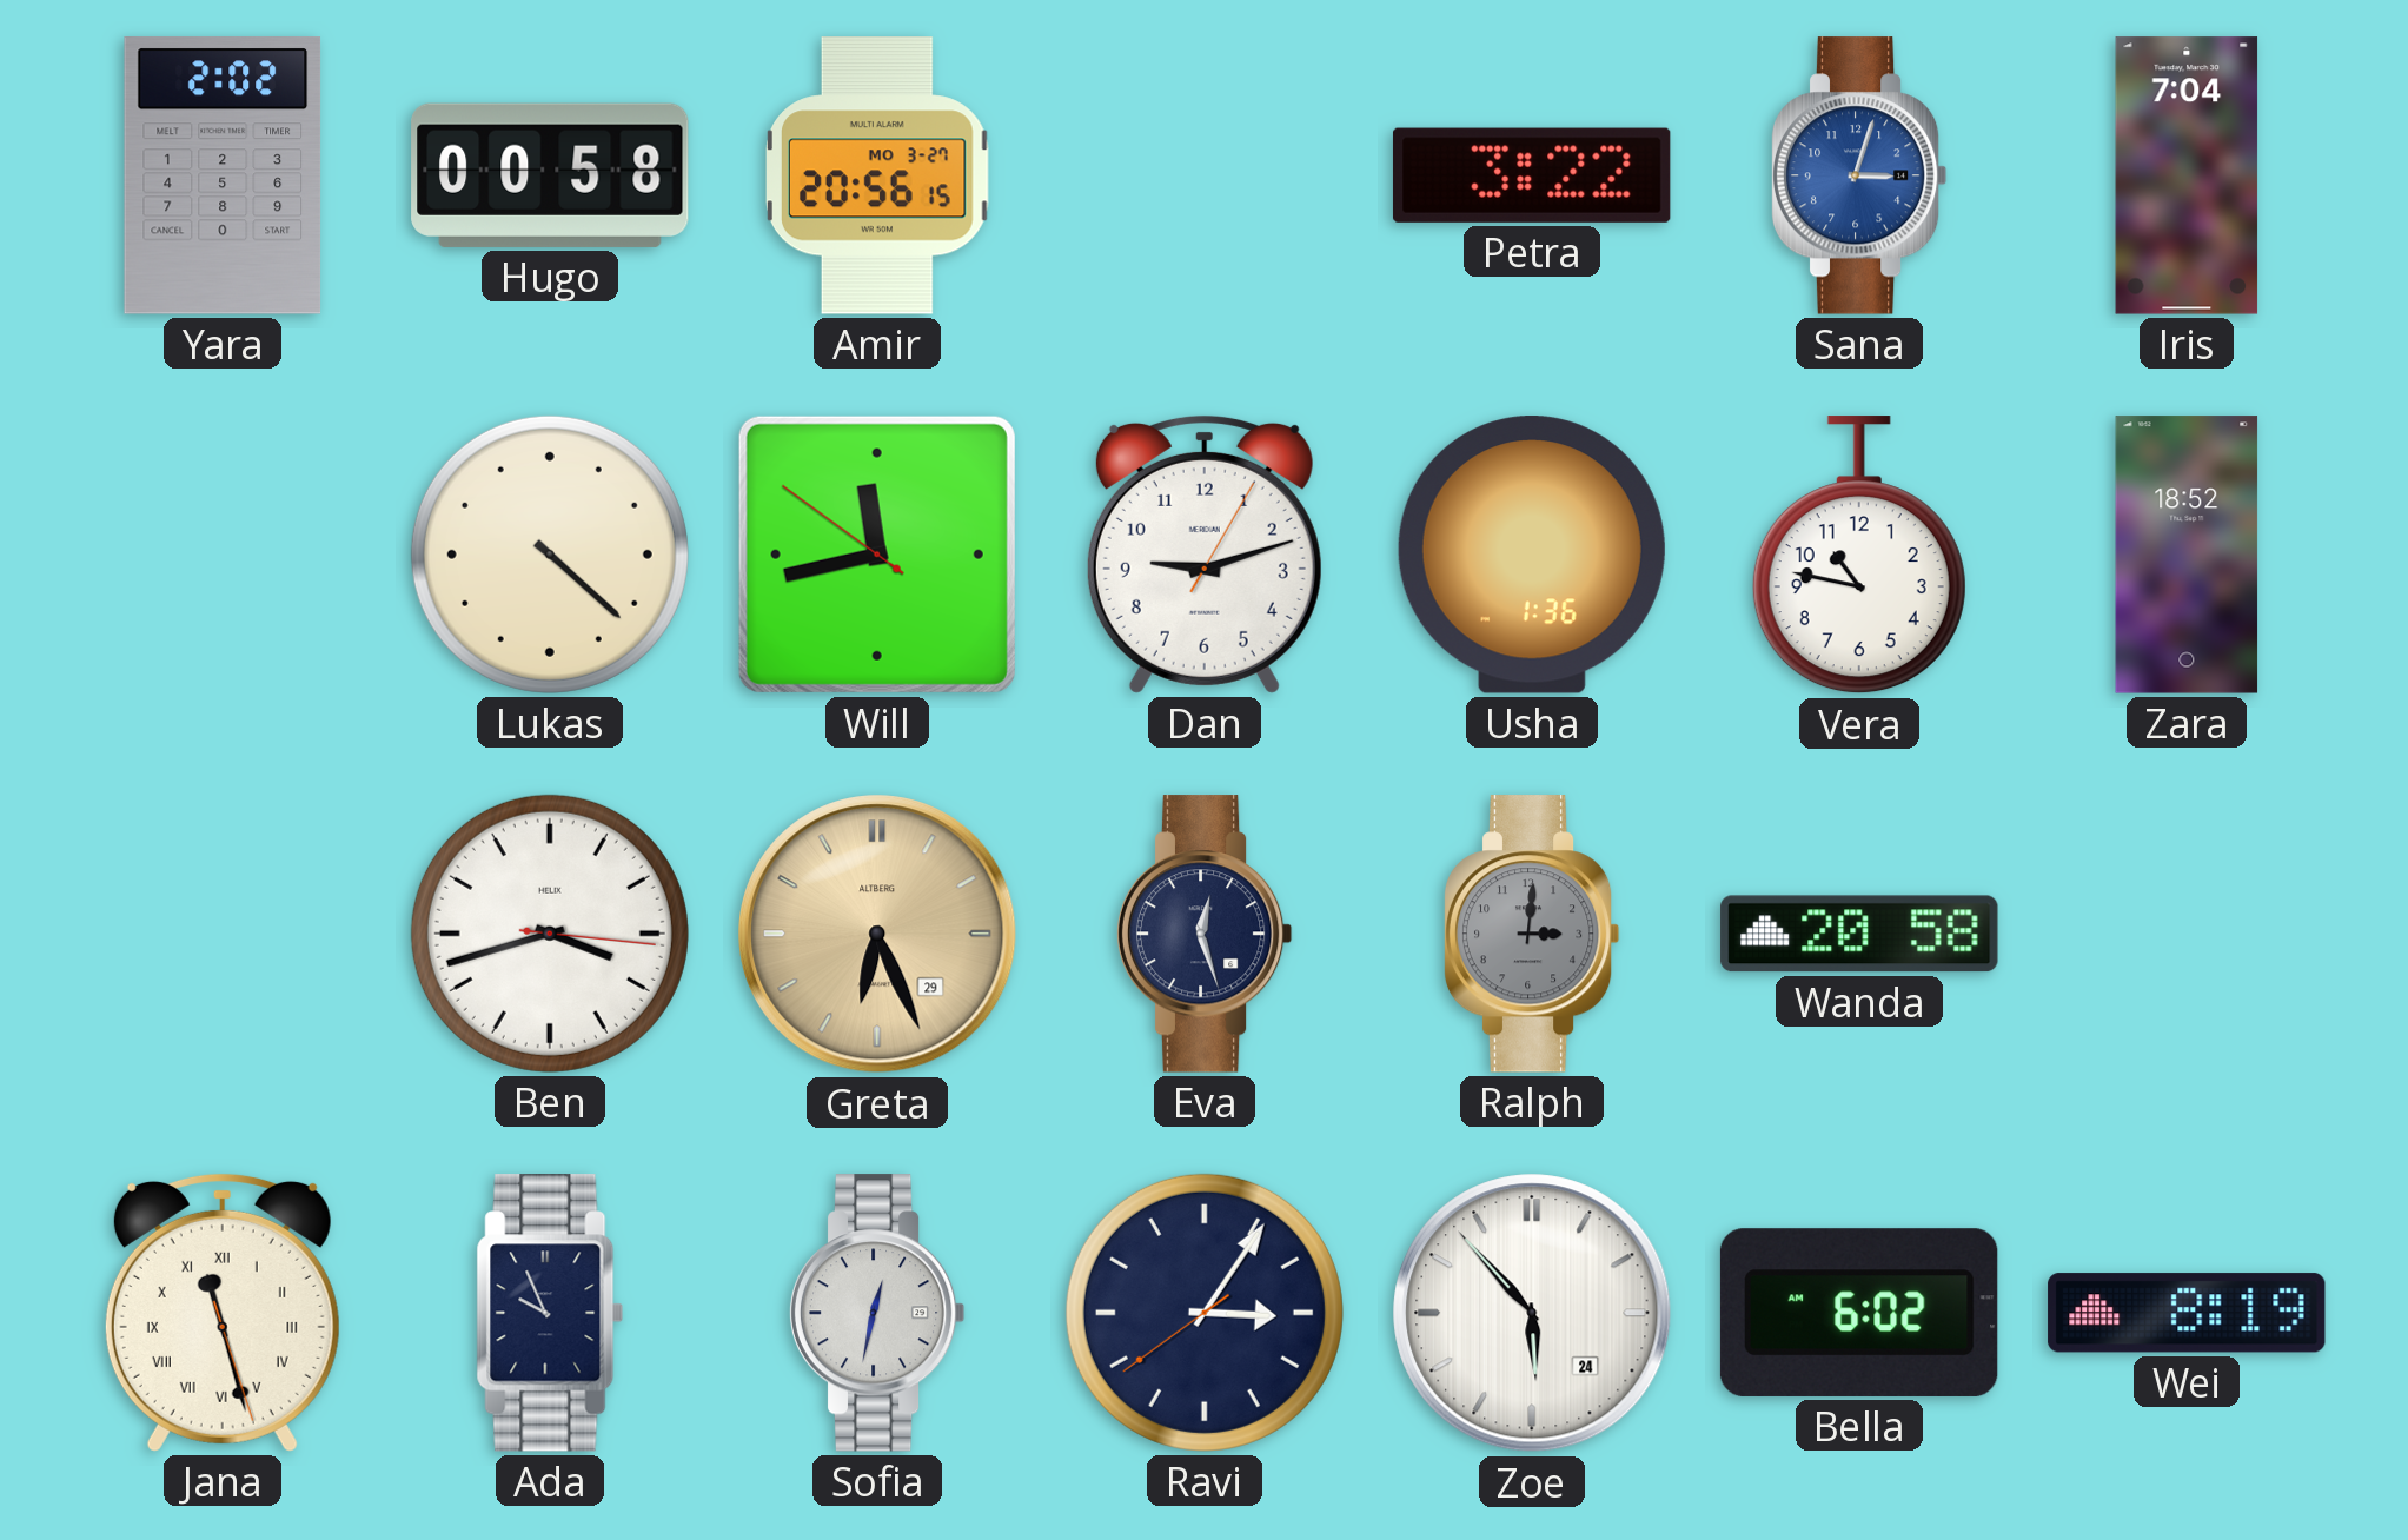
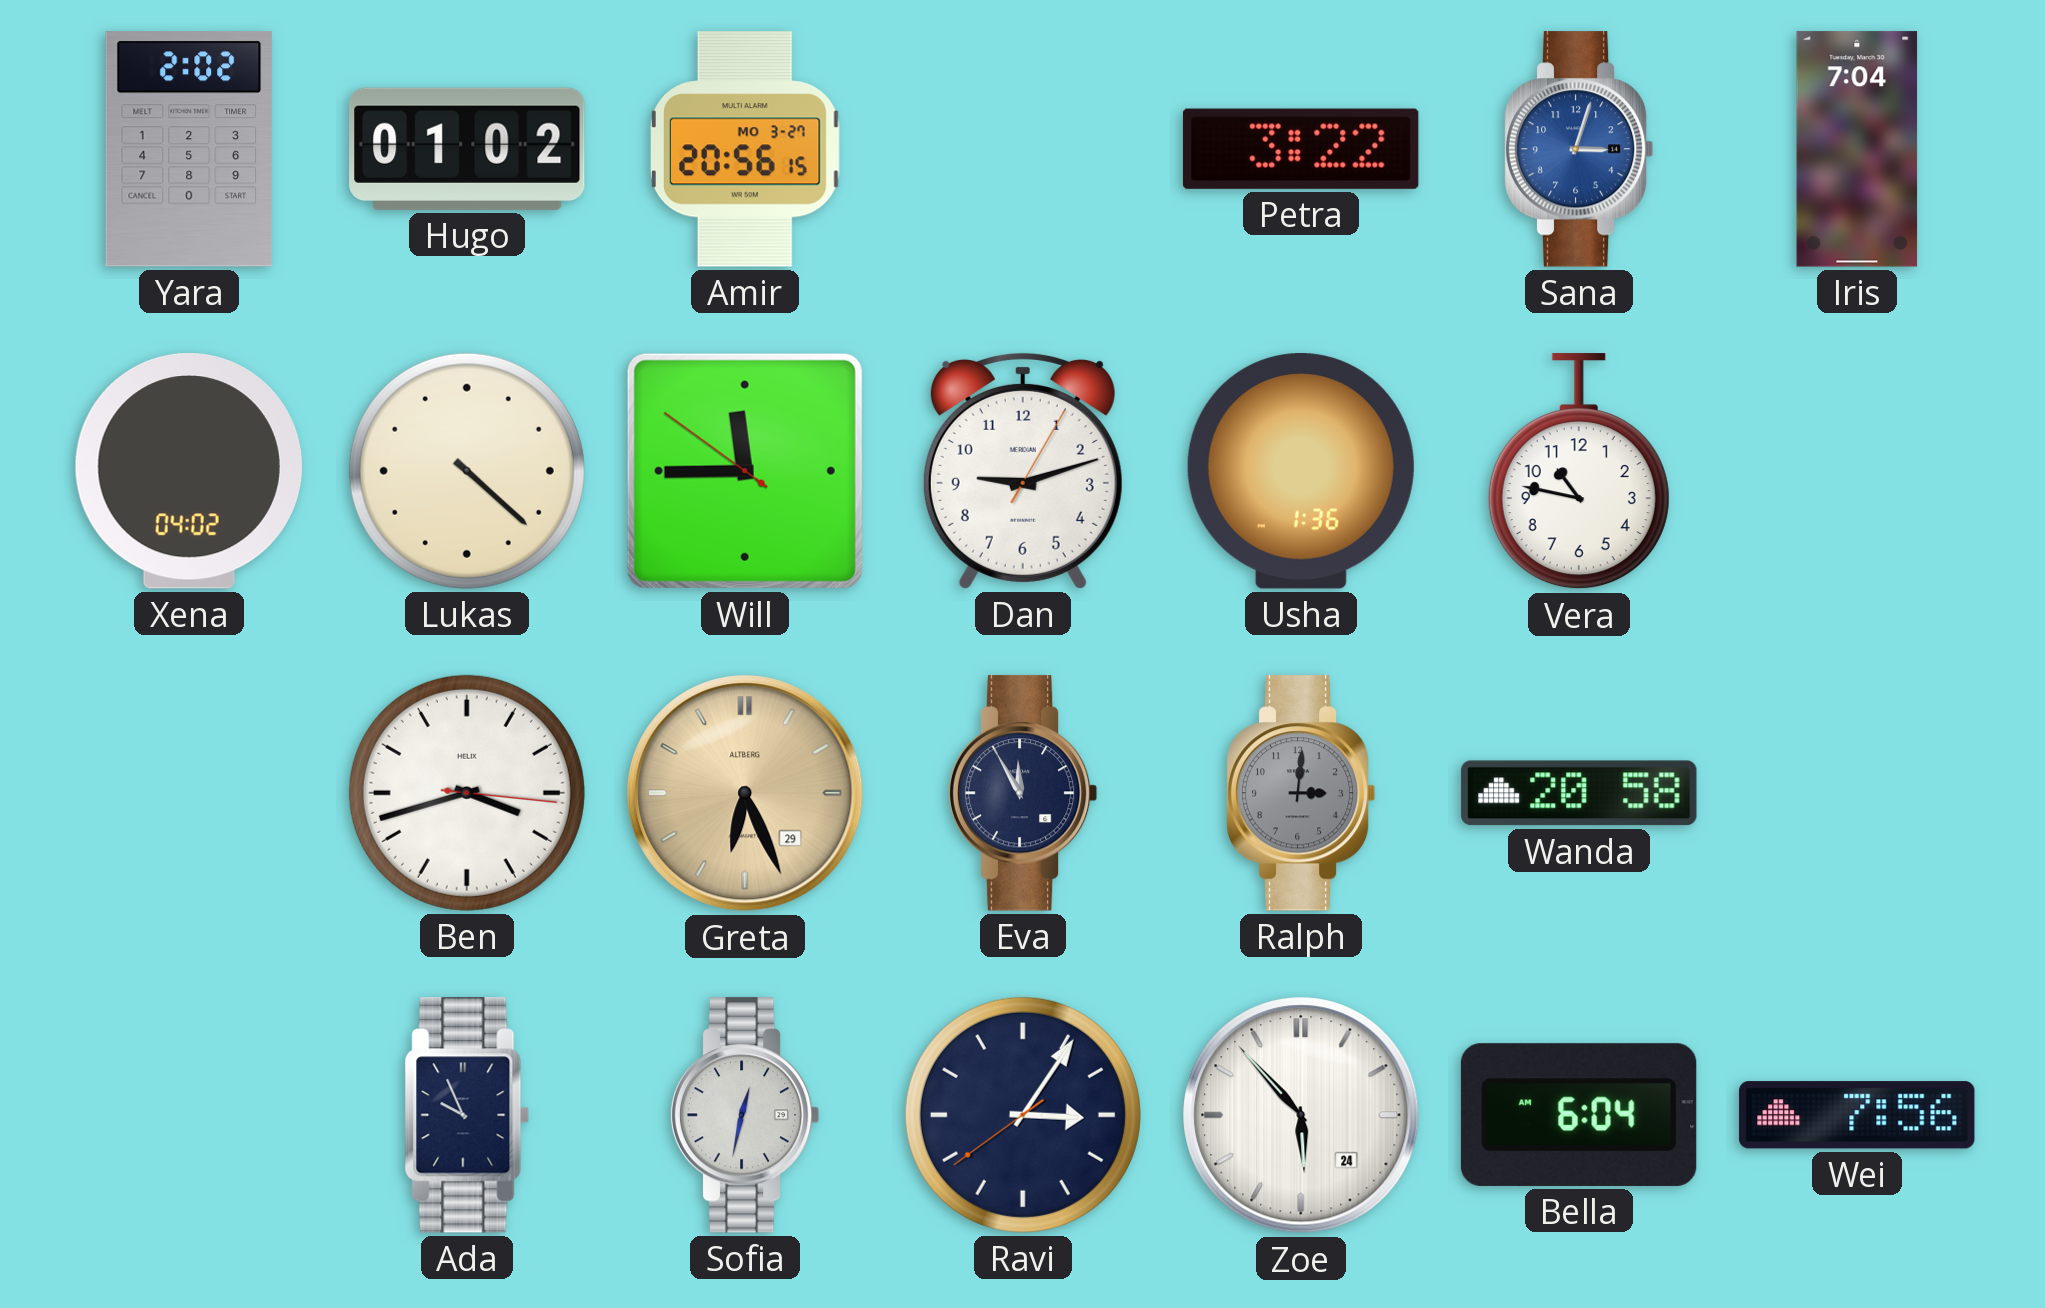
Hugo: 00:58 -> 01:02 (467, 149)
Xena: none -> 04:02 (189, 472)
Will: 11:42 -> 11:44 (745, 471)
Zara: 18:52 -> none (2187, 555)
Eva: 12:27 -> 11:55 (1023, 793)
Jana: 11:27 -> none (223, 1313)
Bella: 6:02 -> 6:04 (1579, 1115)
Wei: 8:19 -> 7:56 (1857, 1115)
